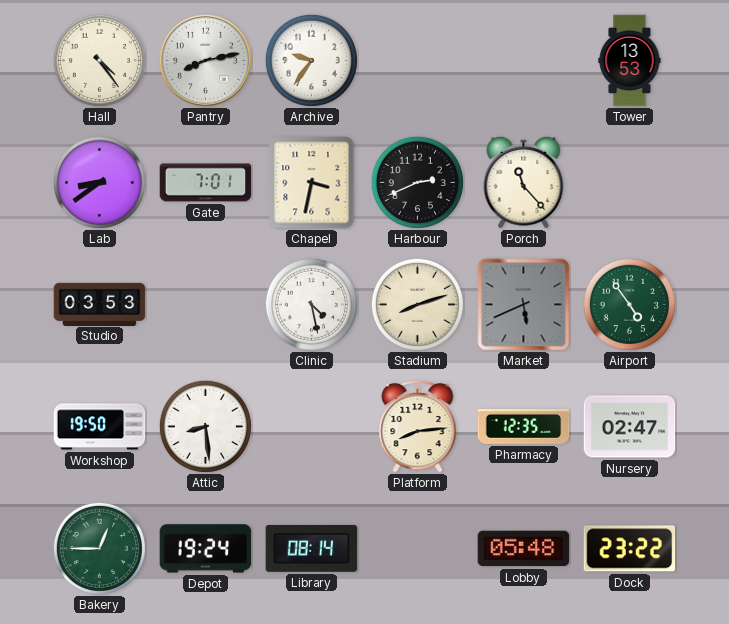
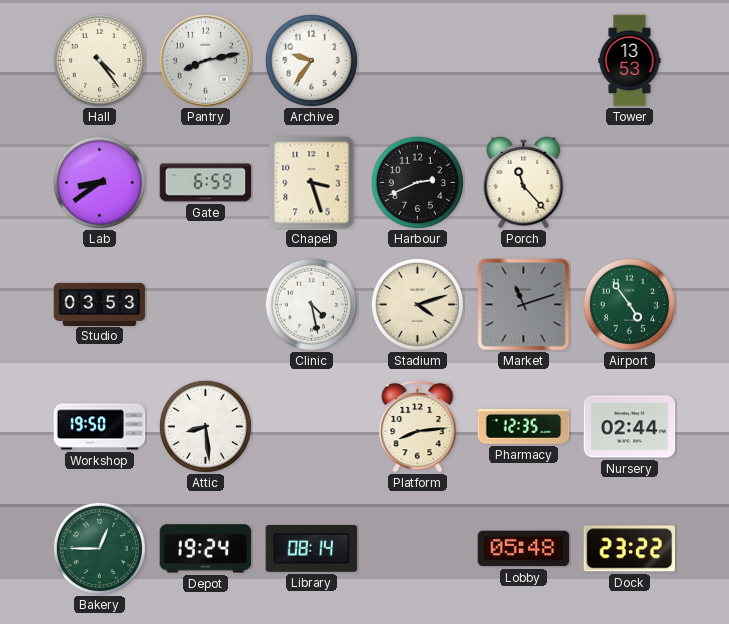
Gate: 7:01 -> 6:59 (206, 183)
Chapel: 3:32 -> 3:27 (312, 183)
Stadium: 8:12 -> 4:12 (417, 304)
Market: 5:41 -> 11:12 (524, 305)
Nursery: 02:47 -> 02:44 (630, 427)
